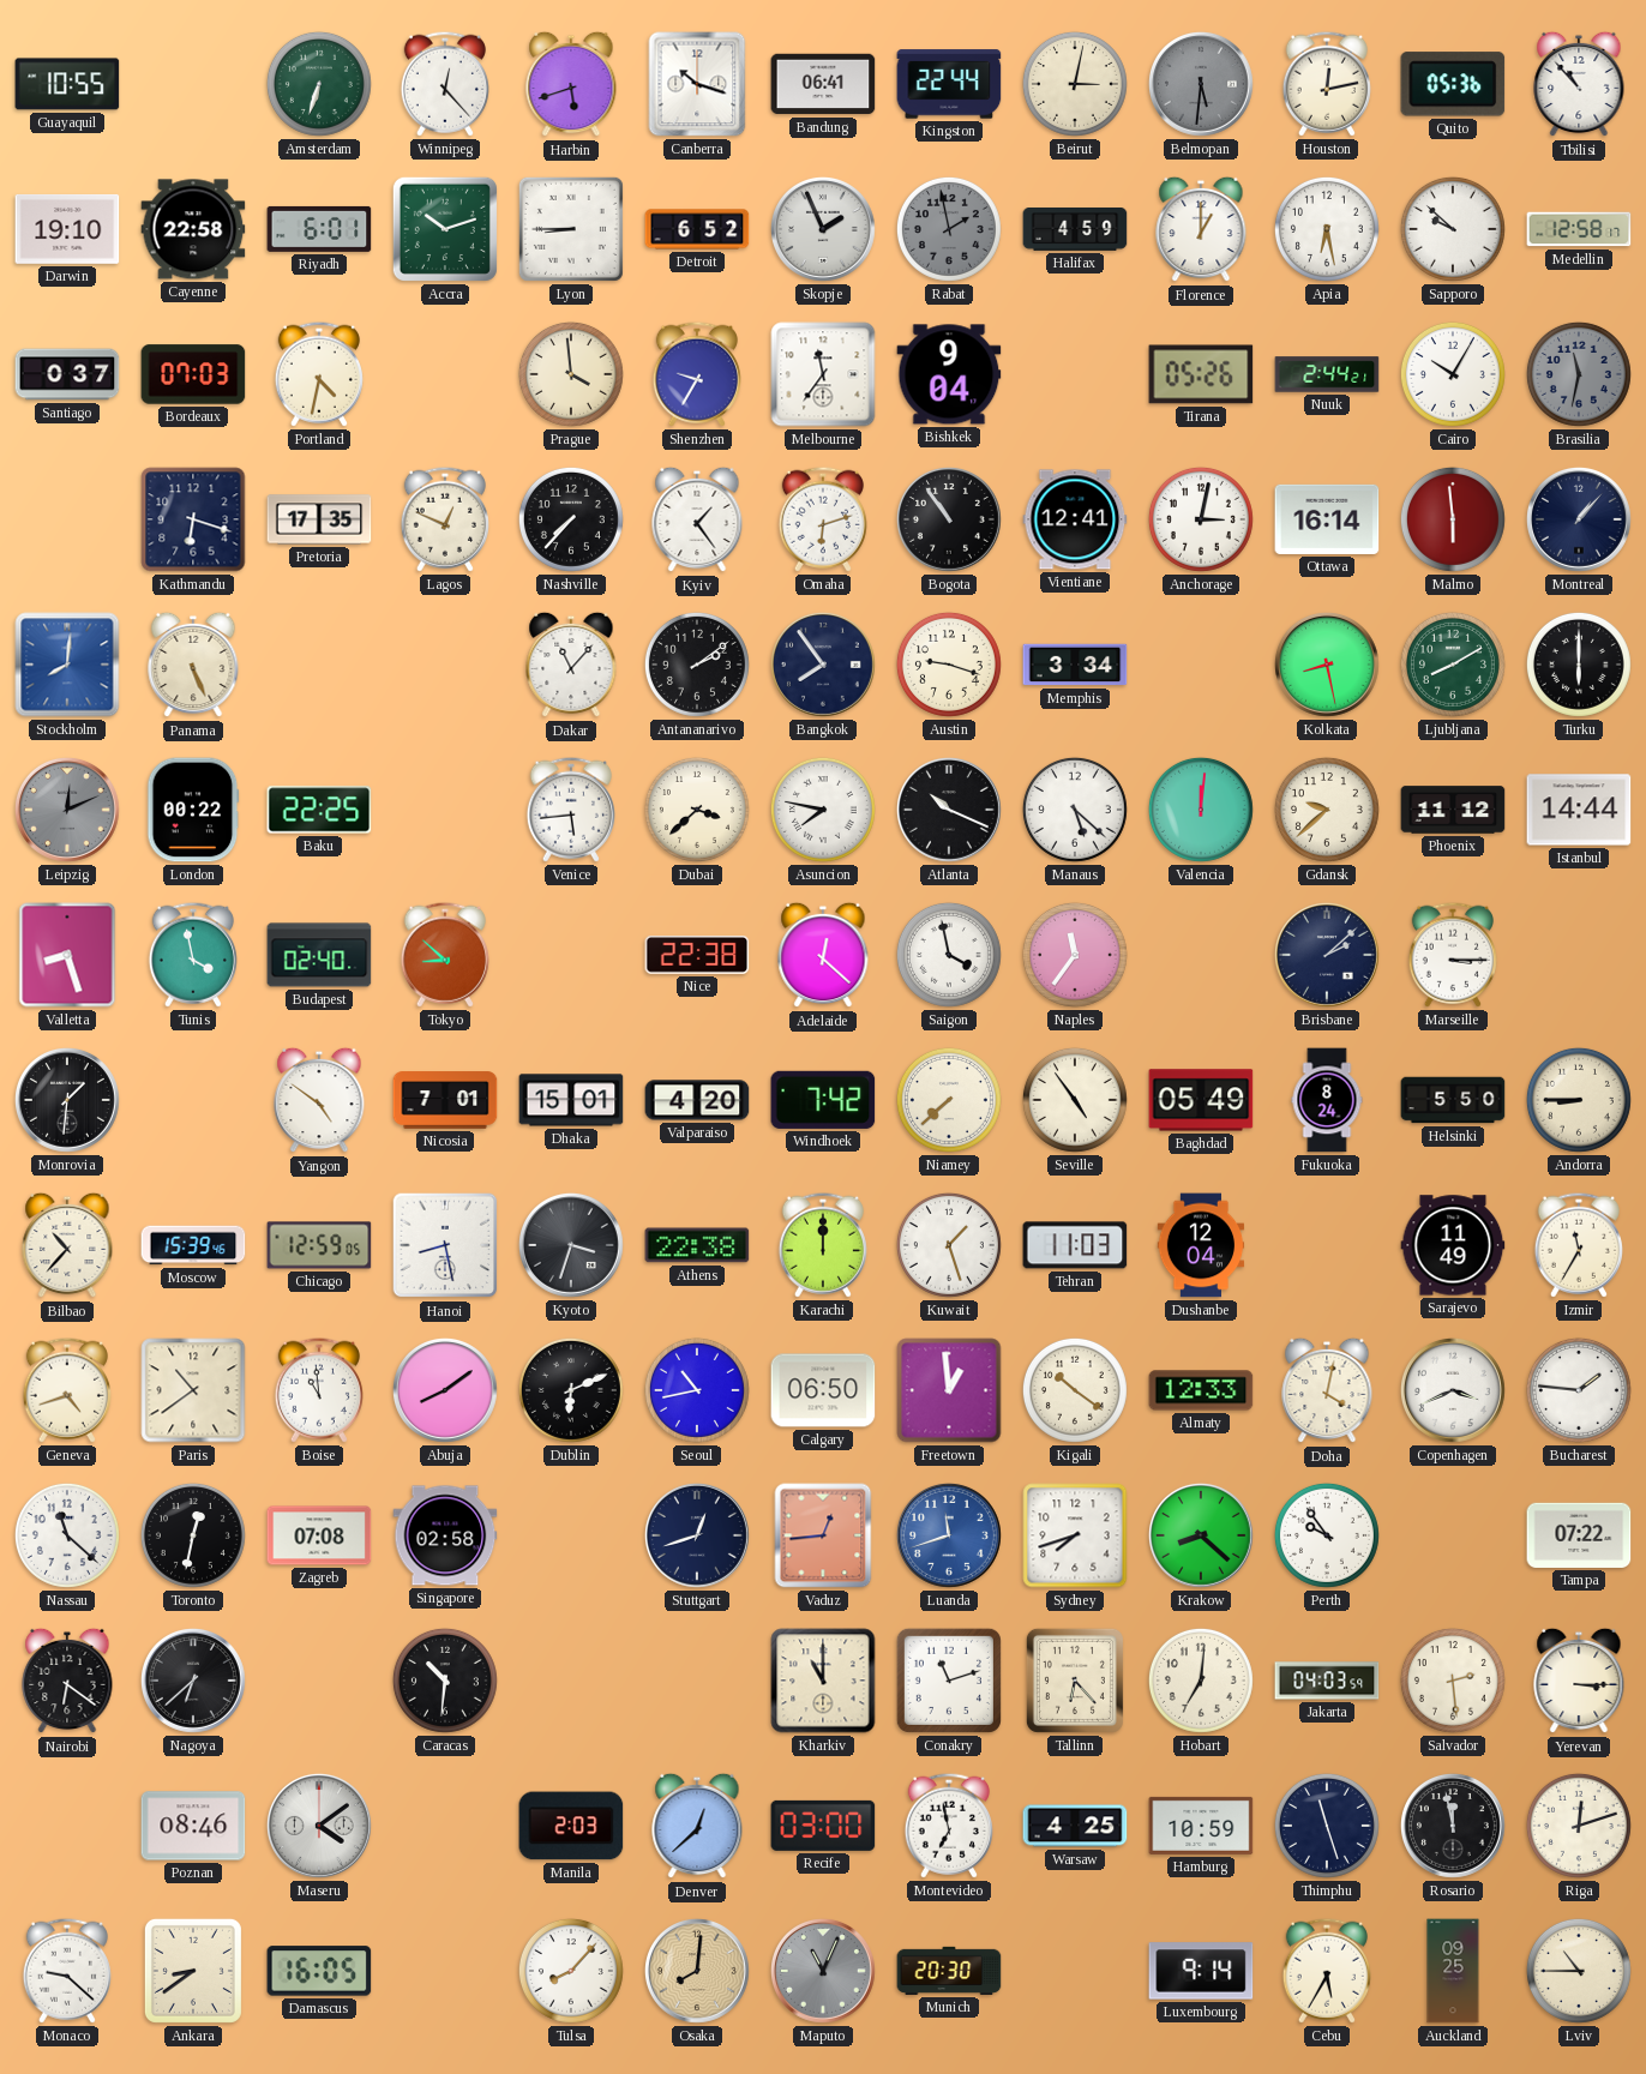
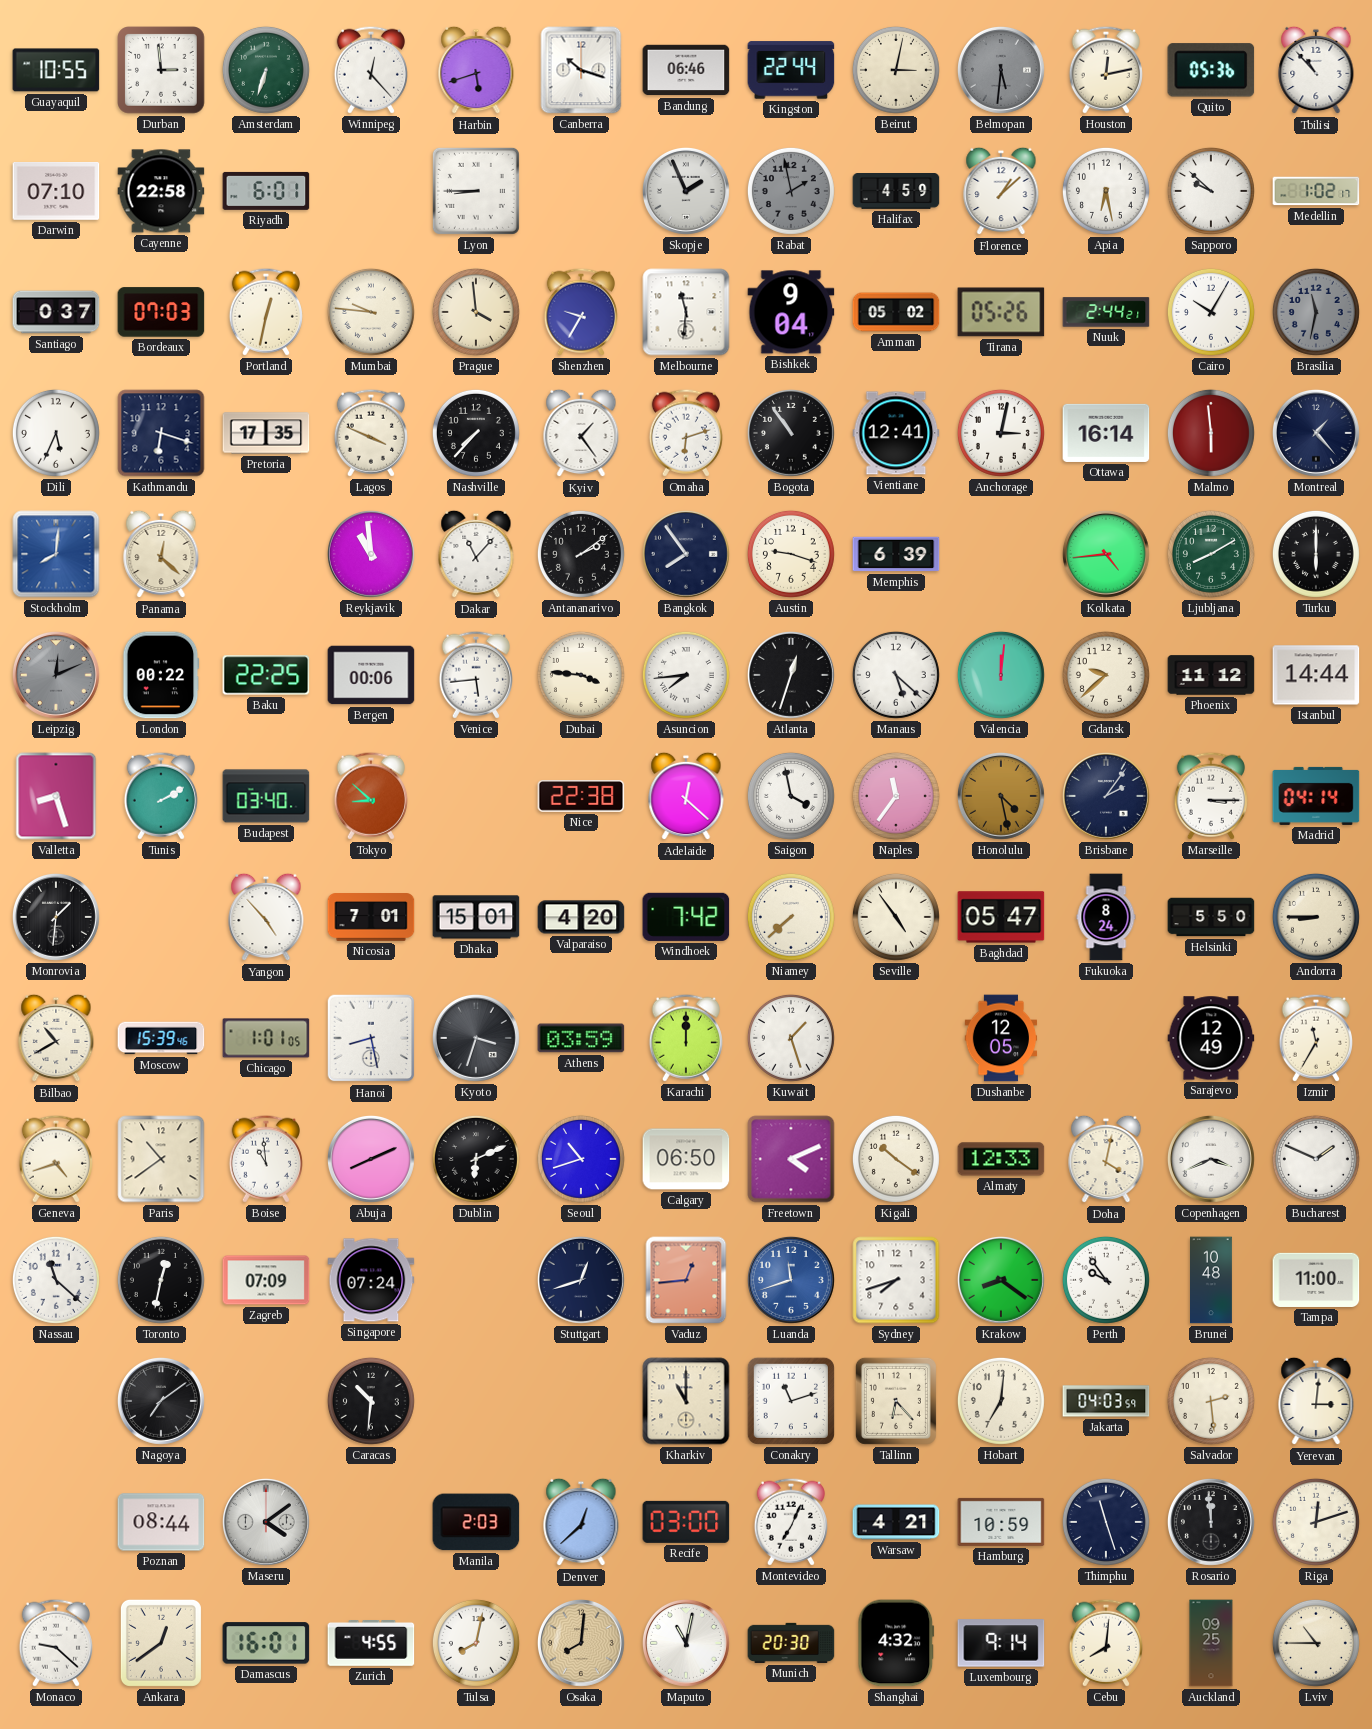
Durban: none -> 2:59 (161, 70)
Bandung: 06:41 -> 06:46 (686, 70)
Darwin: 19:10 -> 07:10 (56, 191)
Accra: 10:12 -> none (445, 229)
Detroit: 6:52 -> none (697, 229)
Florence: 1:00 -> 1:08 (1001, 191)
Medellin: 12:58 -> 1:02 (1316, 191)
Portland: 4:32 -> 12:32 (266, 312)
Mumbai: none -> 9:46 (371, 312)
Melbourne: 11:36 -> 11:31 (686, 312)
Amman: none -> 05:02 (896, 312)
Dili: none -> 5:34 (56, 433)
Lagos: 12:49 -> 3:49 (371, 433)
Montreal: 1:07 -> 1:23 (1316, 433)
Panama: 5:26 -> 12:22 (161, 554)
Reykjavik: none -> 10:59 (371, 554)
Memphis: 3:34 -> 6:39 (896, 554)
Kolkata: 8:28 -> 4:44 (1106, 554)
Bergen: none -> 00:06 (371, 675)
Dubai: 3:38 -> 3:46 (581, 675)
Asuncion: 7:47 -> 7:44 (686, 675)
Atlanta: 10:19 -> 12:33 (791, 675)
Tunis: 3:58 -> 2:10 (161, 796)
Budapest: 02:40 -> 03:40 (266, 796)
Honolulu: none -> 4:28 (1001, 796)
Brisbane: 2:08 -> 2:06 (1106, 796)
Madrid: none -> 04:14 (1316, 796)
Yangon: 4:51 -> 4:53 (266, 917)
Baghdad: 05:49 -> 05:47 (1001, 917)
Bilbao: 10:37 -> 10:40 (56, 1038)
Chicago: 12:59 -> 1:01 (266, 1038)
Athens: 22:38 -> 03:59 (581, 1038)
Tehran: 11:03 -> none (1075, 1245)
Dushanbe: 12:04 -> 12:05 (1001, 1038)
Sarajevo: 11:49 -> 12:49 (1211, 1038)
Abuja: 8:09 -> 8:11 (371, 1159)
Seoul: 10:43 -> 10:42 (581, 1159)
Freetown: 12:59 -> 4:11 (791, 1159)
Bucharest: 1:46 -> 1:49 (1316, 1159)
Zagreb: 07:08 -> 07:09 (266, 1280)
Singapore: 02:58 -> 07:24 (371, 1280)
Krakow: 8:22 -> 8:21 (1001, 1280)
Brunei: none -> 10:48 (1212, 1280)
Tampa: 07:22 -> 11:00 (1316, 1280)
Nairobi: 6:21 -> none (67, 1681)
Nagoya: 6:38 -> 7:09 (161, 1401)
Yerevan: 3:15 -> 3:01 (1316, 1401)
Poznan: 08:46 -> 08:44 (161, 1522)
Montevideo: 6:58 -> 7:04 (791, 1522)
Warsaw: 4:25 -> 4:21 (896, 1522)
Rosario: 11:58 -> 11:59 (1211, 1522)
Ankara: 8:39 -> 12:39 (161, 1643)
Damascus: 16:05 -> 16:01 (266, 1643)
Zurich: none -> 4:55 (371, 1644)
Tulsa: 8:07 -> 8:02 (476, 1643)
Maputo: 11:04 -> 11:02 (686, 1643)
Maputo dial: grey -> white (686, 1643)
Shanghai: none -> 4:32 (896, 1643)
Cebu: 5:35 -> 8:01 (1106, 1643)
